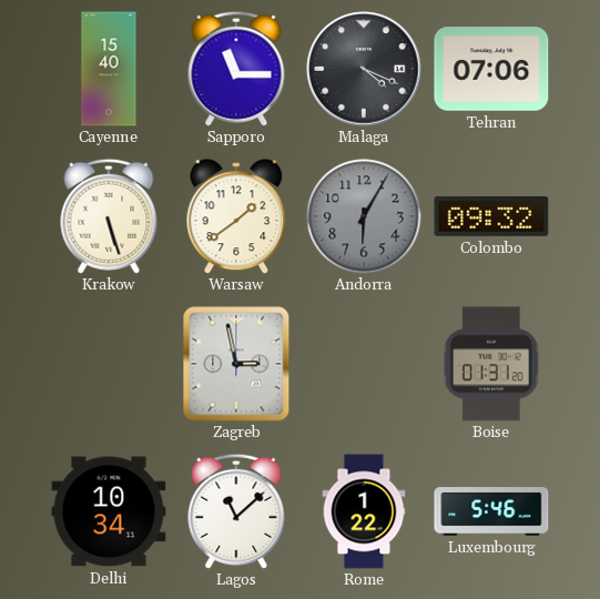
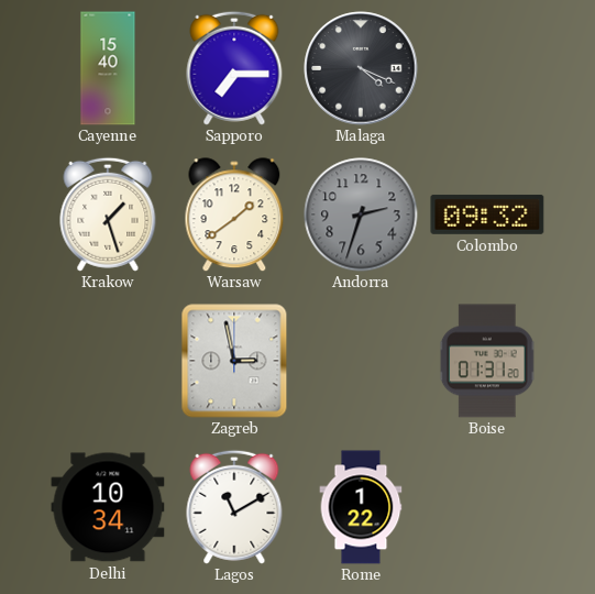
Sapporo: 11:15 -> 7:15 (234, 68)
Tehran: 07:06 -> none (491, 69)
Krakow: 5:27 -> 1:27 (108, 215)
Andorra: 6:05 -> 2:33 (361, 215)
Lagos: 11:08 -> 11:10 (234, 507)
Luxembourg: 5:46 -> none (491, 511)
